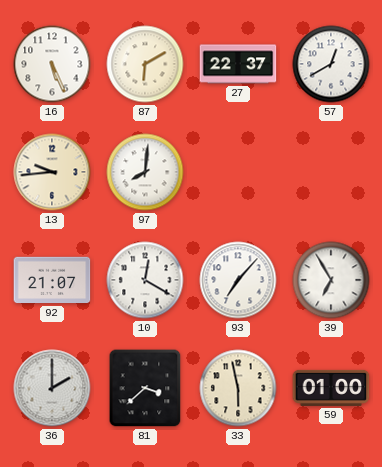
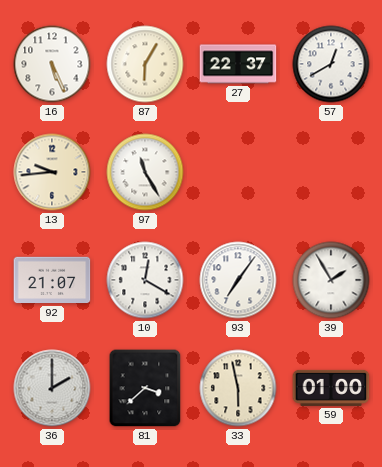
87: 6:10 -> 6:05 (145, 64)
97: 8:01 -> 11:25 (145, 172)
93: 7:07 -> 7:06 (238, 280)
39: 6:55 -> 1:55 (331, 280)
